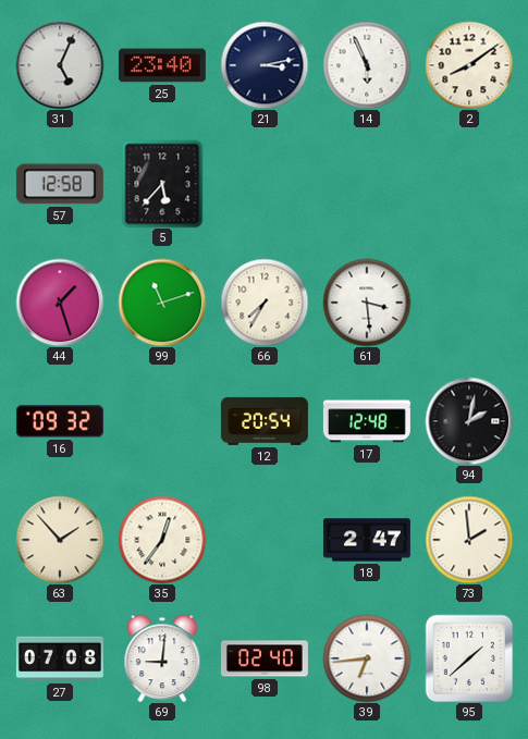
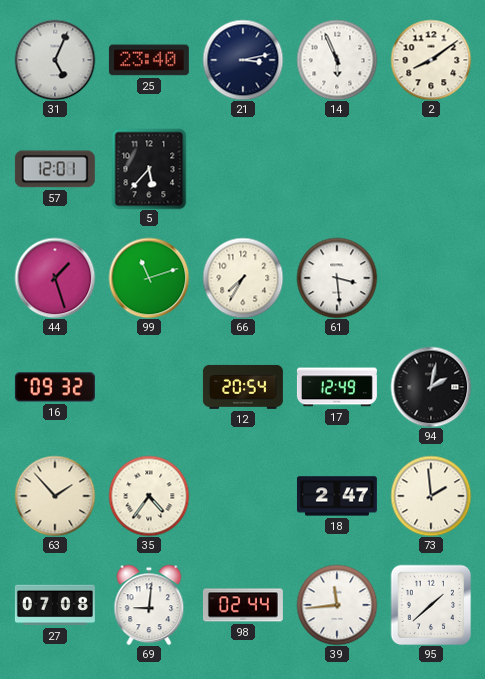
57: 12:58 -> 12:01 (55, 169)
17: 12:48 -> 12:49 (337, 387)
35: 12:36 -> 4:36 (149, 496)
98: 02:40 -> 02:44 (243, 605)
39: 6:44 -> 11:44 (337, 605)
